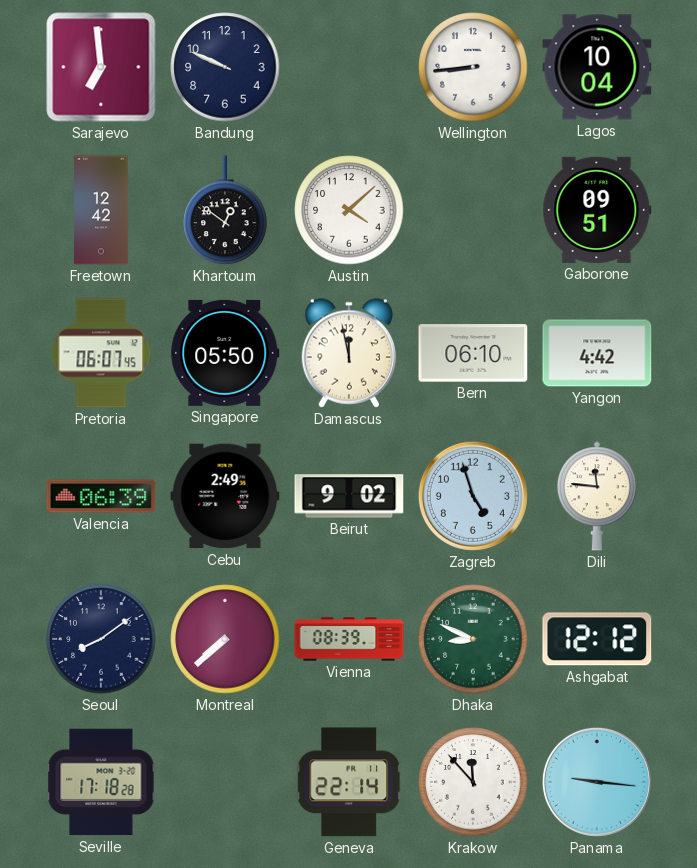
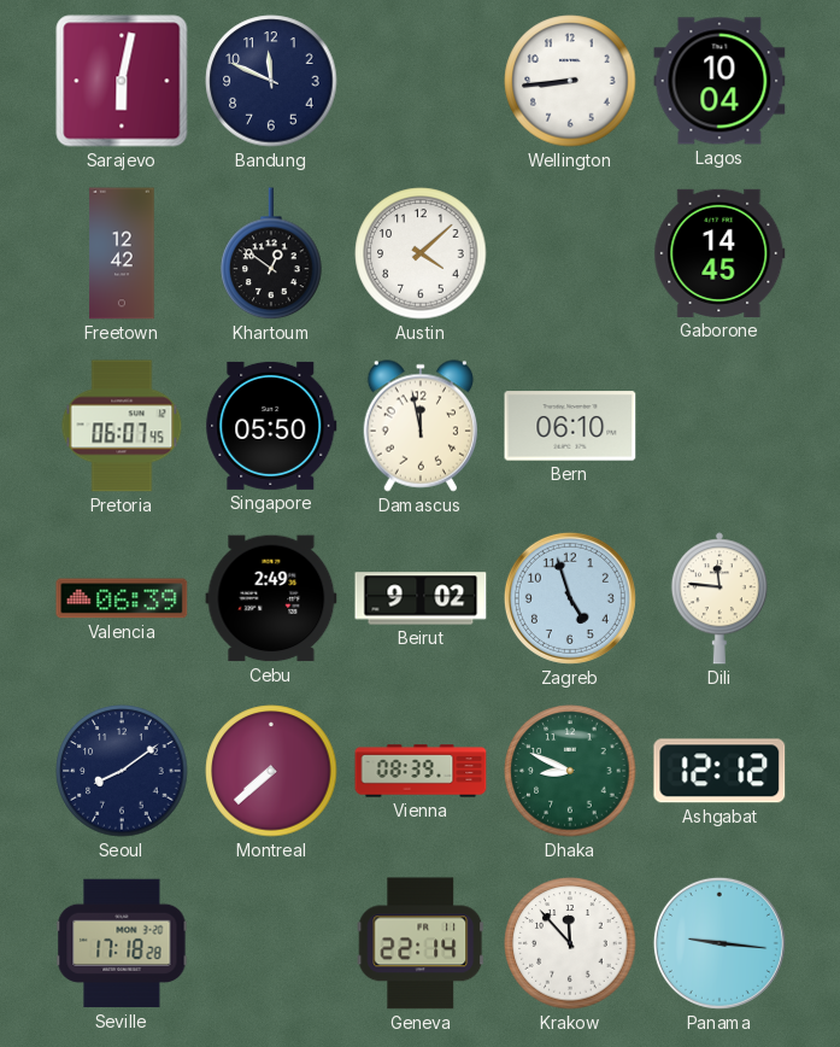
Sarajevo: 6:59 -> 6:02 (122, 81)
Bandung: 9:49 -> 11:49 (271, 81)
Gaborone: 09:51 -> 14:45 (719, 253)
Yangon: 4:42 -> none (597, 353)
